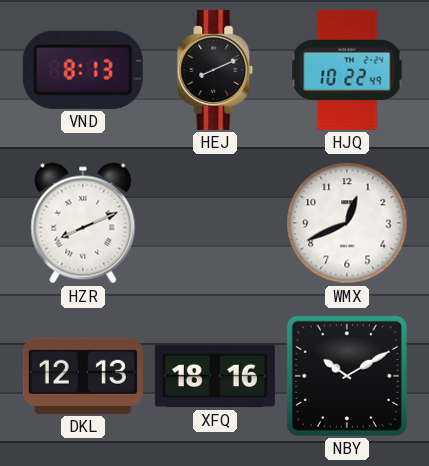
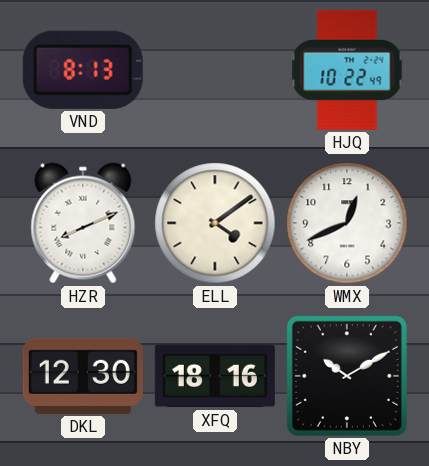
HEJ: 8:11 -> none (215, 70)
ELL: none -> 4:09 (215, 223)
DKL: 12:13 -> 12:30 (83, 376)
